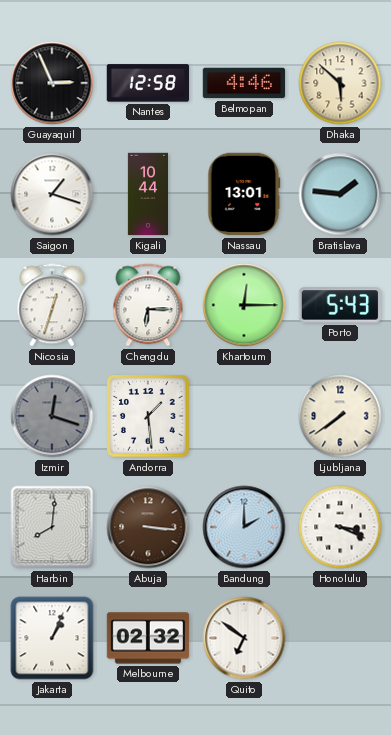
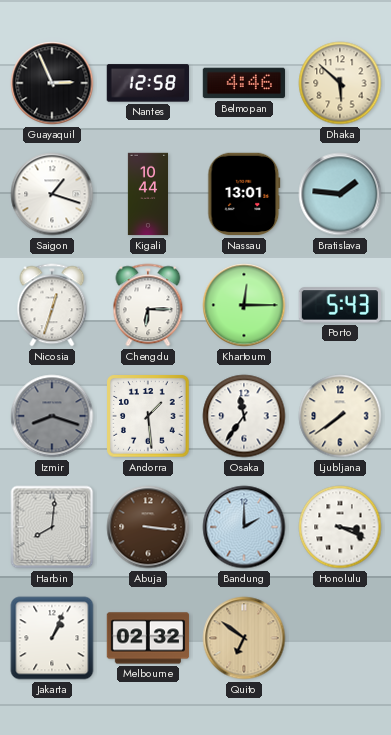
Izmir: 12:18 -> 8:18 (52, 416)
Osaka: none -> 11:36 (244, 416)
Quito dial: white -> champagne (244, 638)
